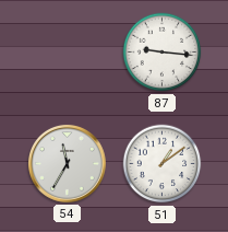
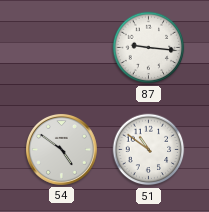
54: 11:35 -> 4:51 (61, 149)
51: 1:09 -> 10:51 (149, 150)
